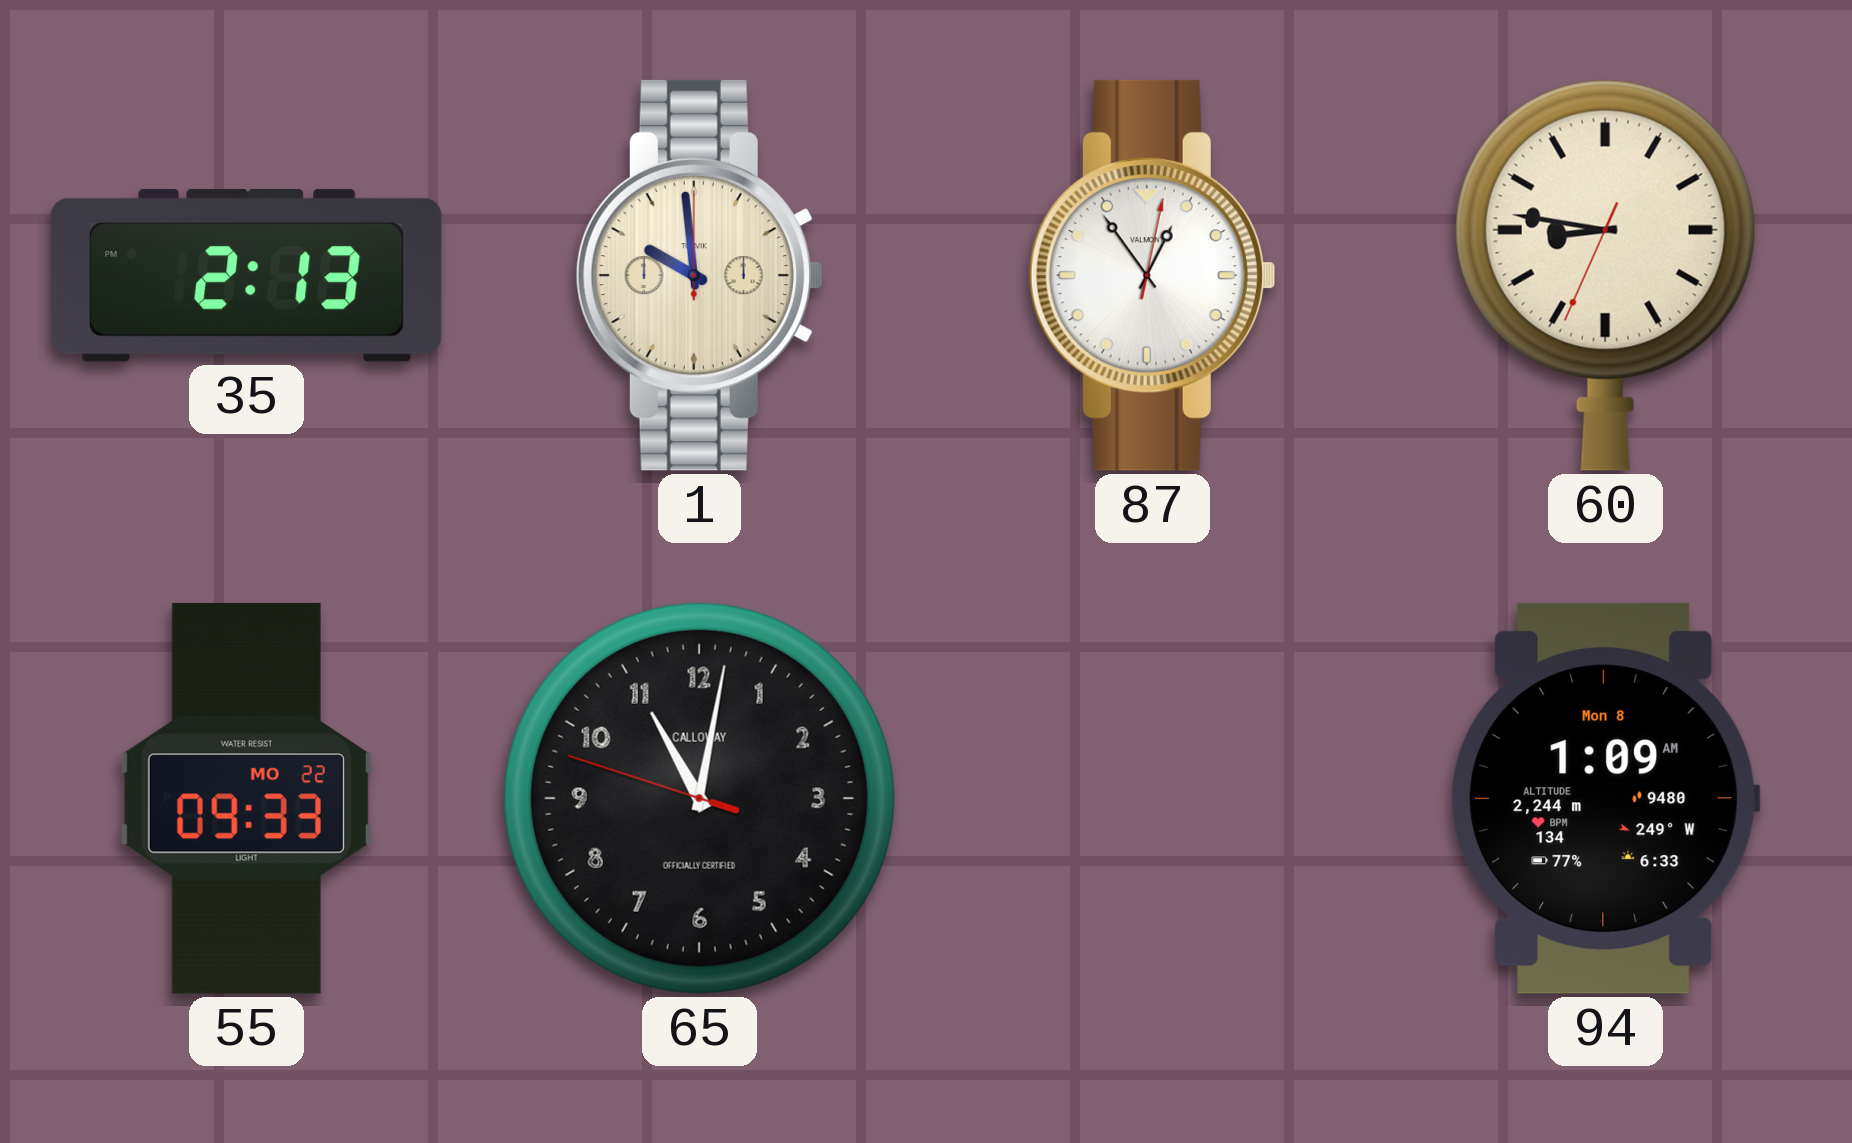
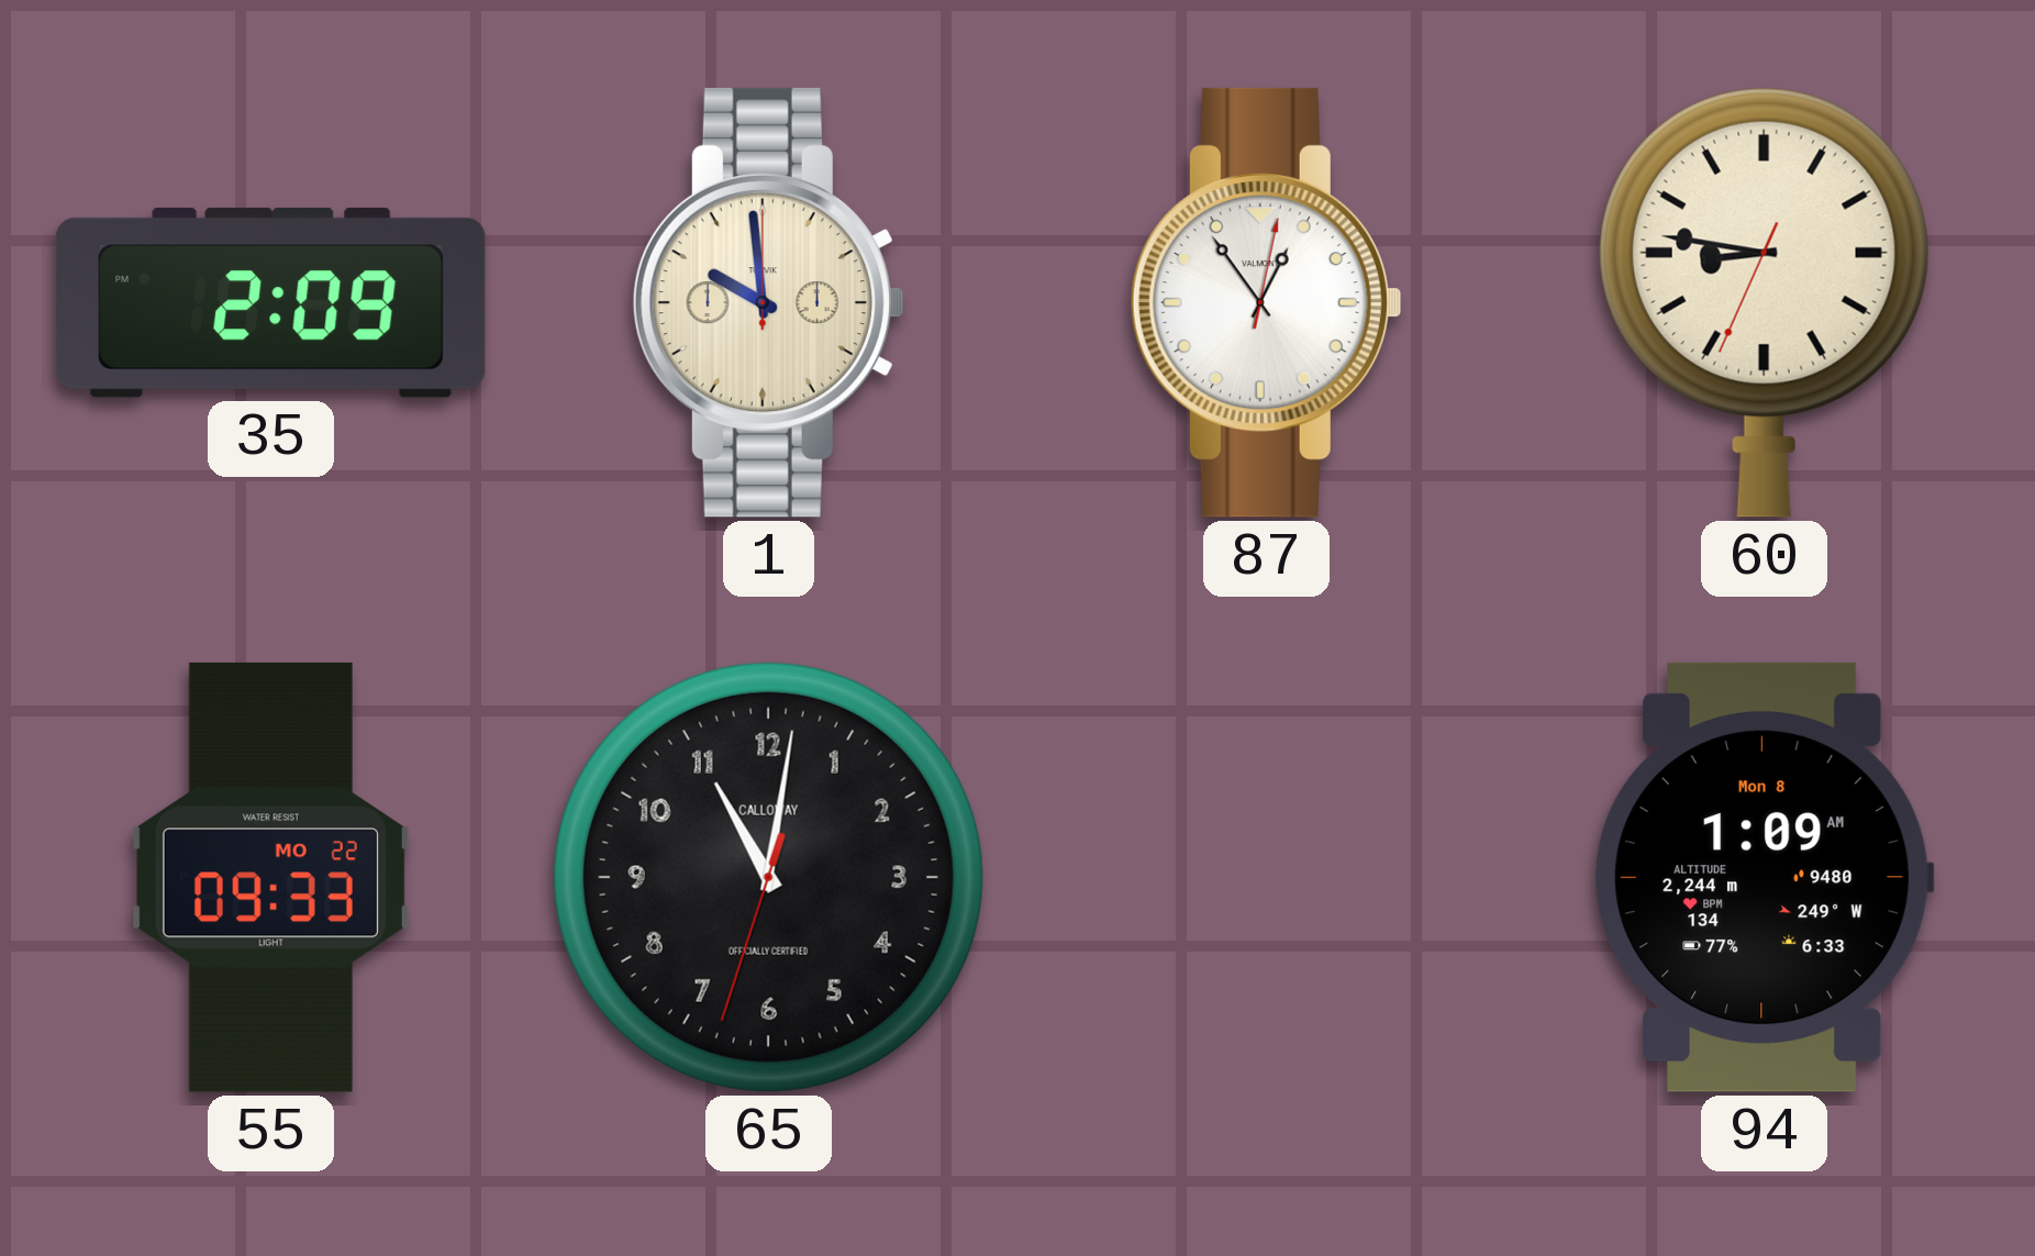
35: 2:13 -> 2:09 (270, 302)
65: 11:01:48 -> 11:01:33 (768, 877)
